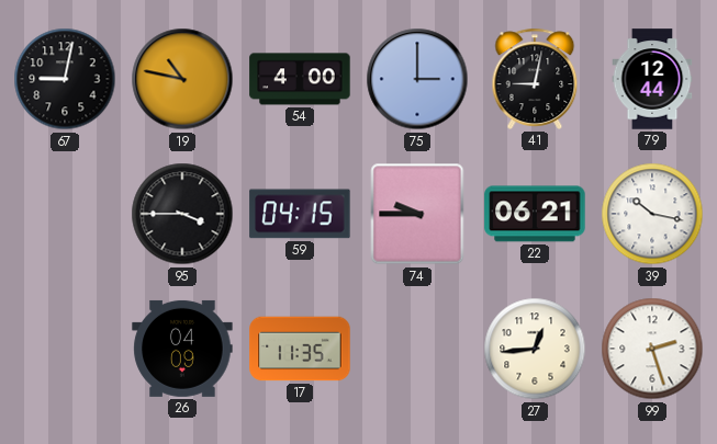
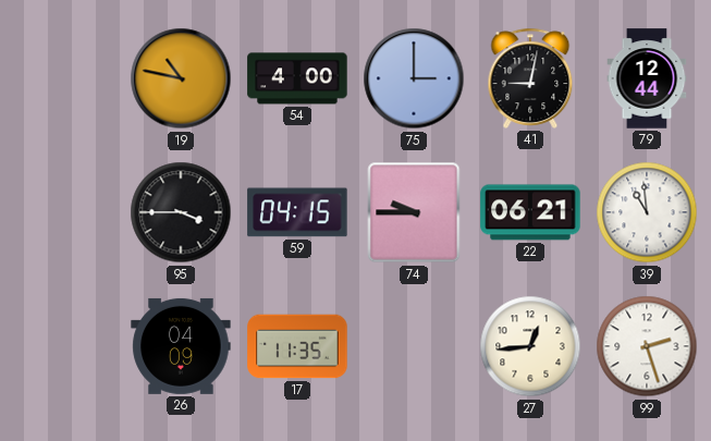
67: 9:02 -> none (65, 79)
39: 10:17 -> 10:59 (647, 212)
